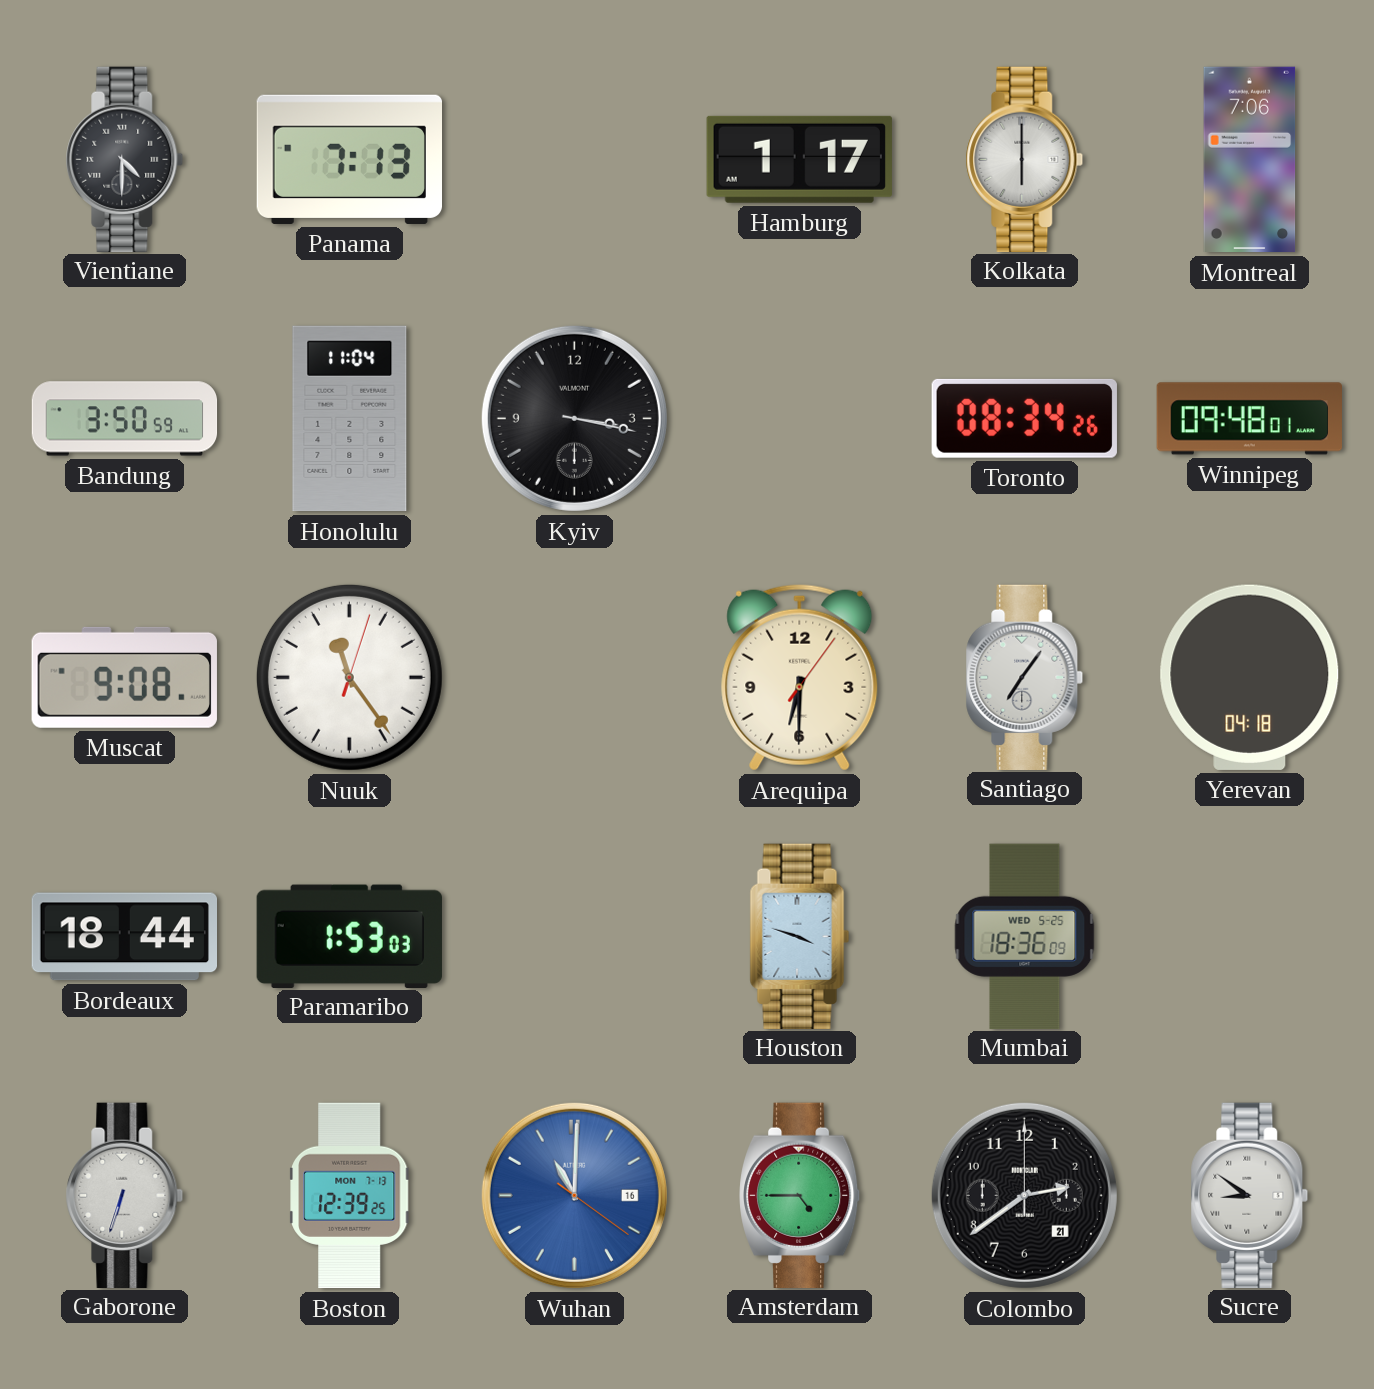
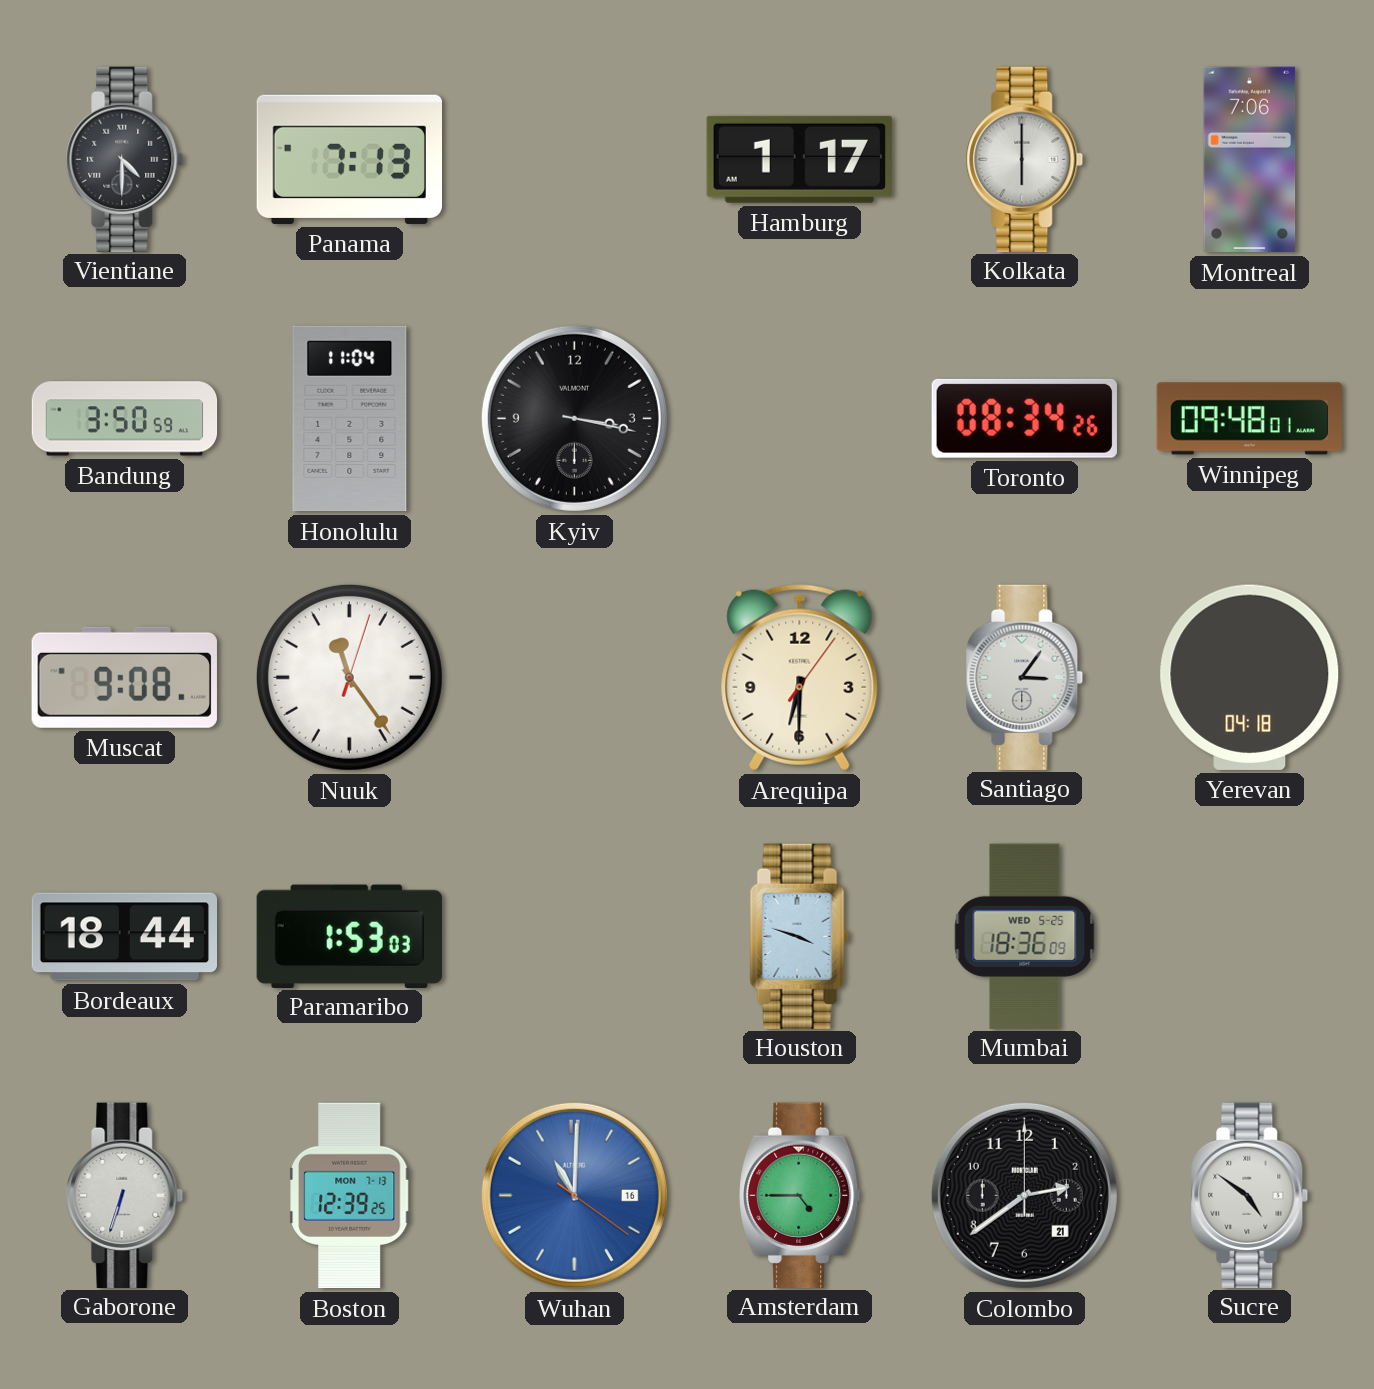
Santiago: 7:06 -> 3:06 (1025, 677)
Sucre: 8:51 -> 4:51 (1250, 1195)
